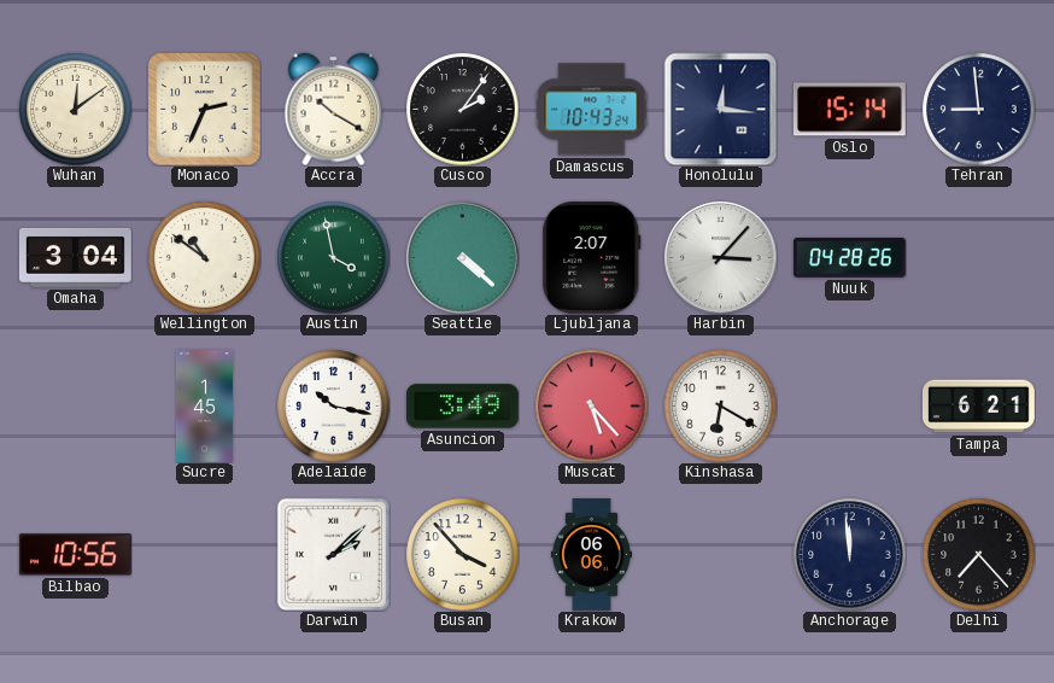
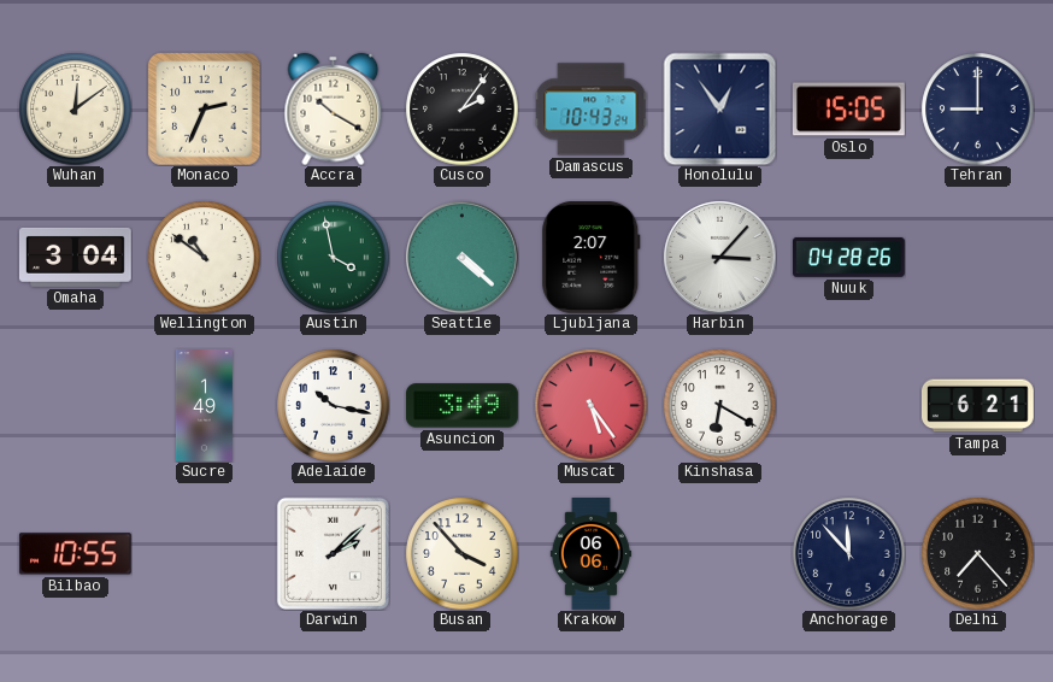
Honolulu: 12:16 -> 12:54 (719, 108)
Oslo: 15:14 -> 15:05 (848, 110)
Tehran: 8:59 -> 9:00 (977, 108)
Sucre: 1:45 -> 1:49 (204, 406)
Muscat: 5:23 -> 5:24 (590, 405)
Bilbao: 10:56 -> 10:55 (75, 554)
Anchorage: 11:59 -> 11:53 (848, 553)
